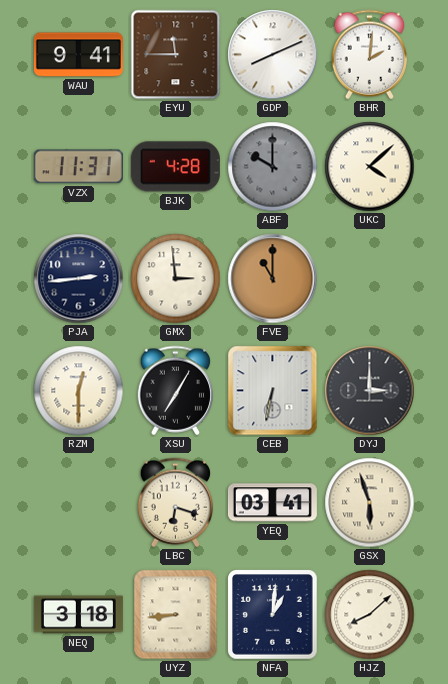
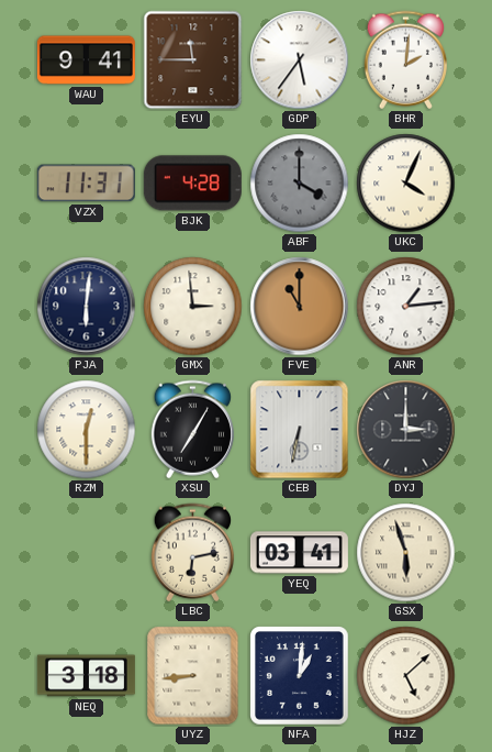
GDP: 8:11 -> 5:36 (300, 60)
ABF: 10:00 -> 4:00 (300, 184)
UKC: 4:08 -> 4:04 (406, 184)
PJA: 2:44 -> 6:01 (87, 307)
ANR: none -> 1:14 (406, 307)
LBC: 6:18 -> 6:13 (192, 553)
HJZ: 8:08 -> 5:08 (406, 676)
